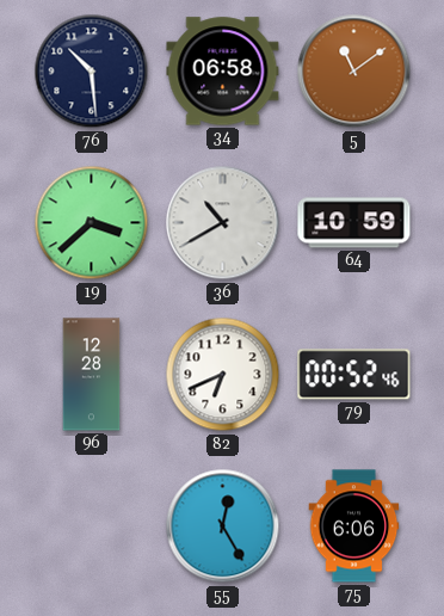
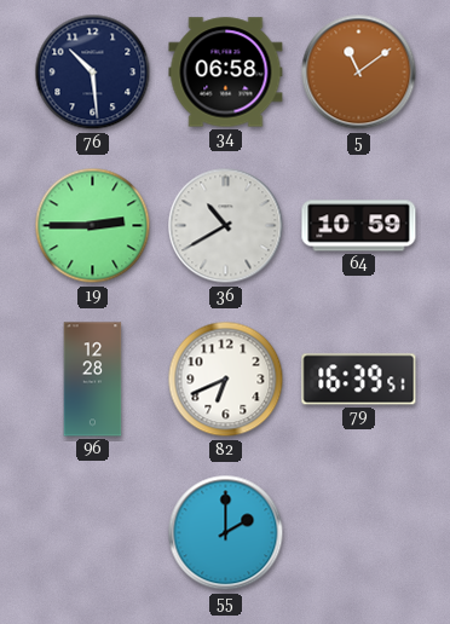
19: 3:38 -> 2:45 (93, 226)
79: 00:52 -> 16:39 (359, 380)
55: 12:25 -> 2:00 (226, 533)
75: 6:06 -> none (354, 526)
